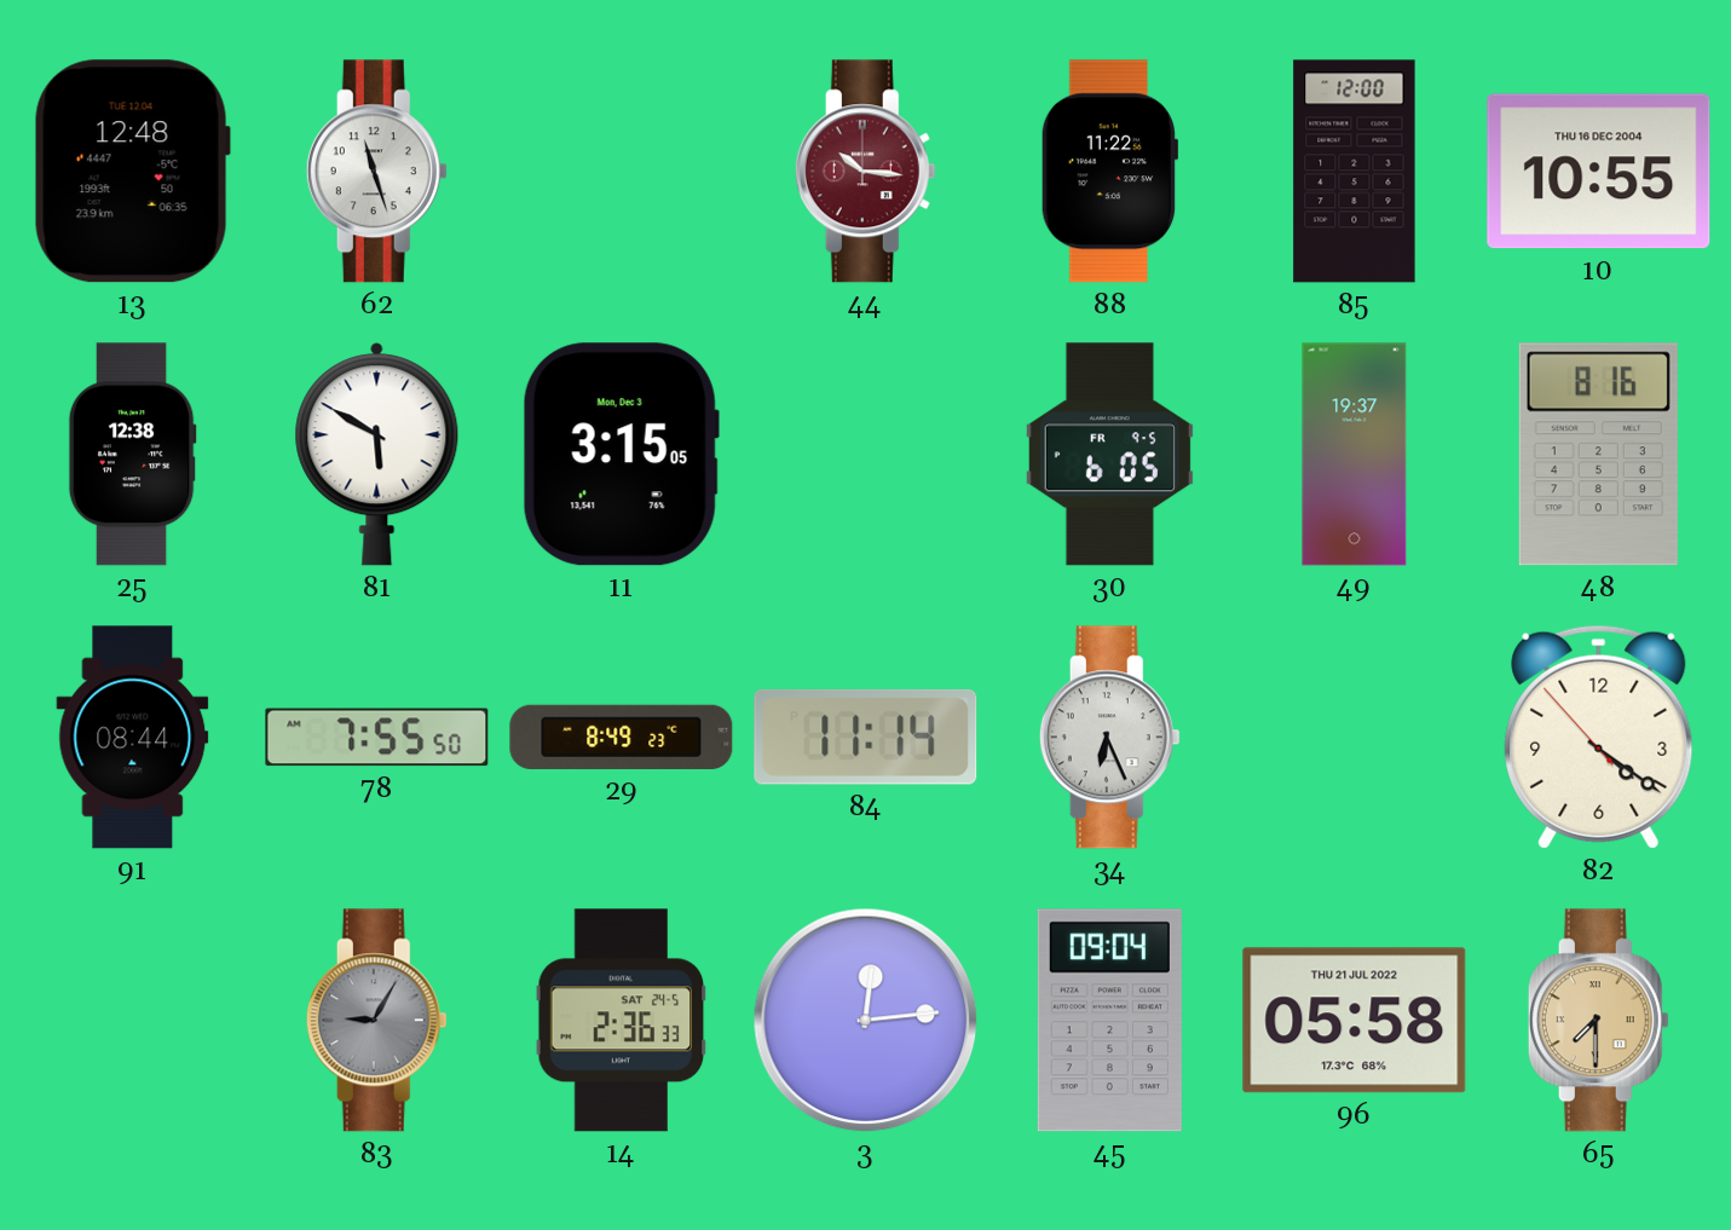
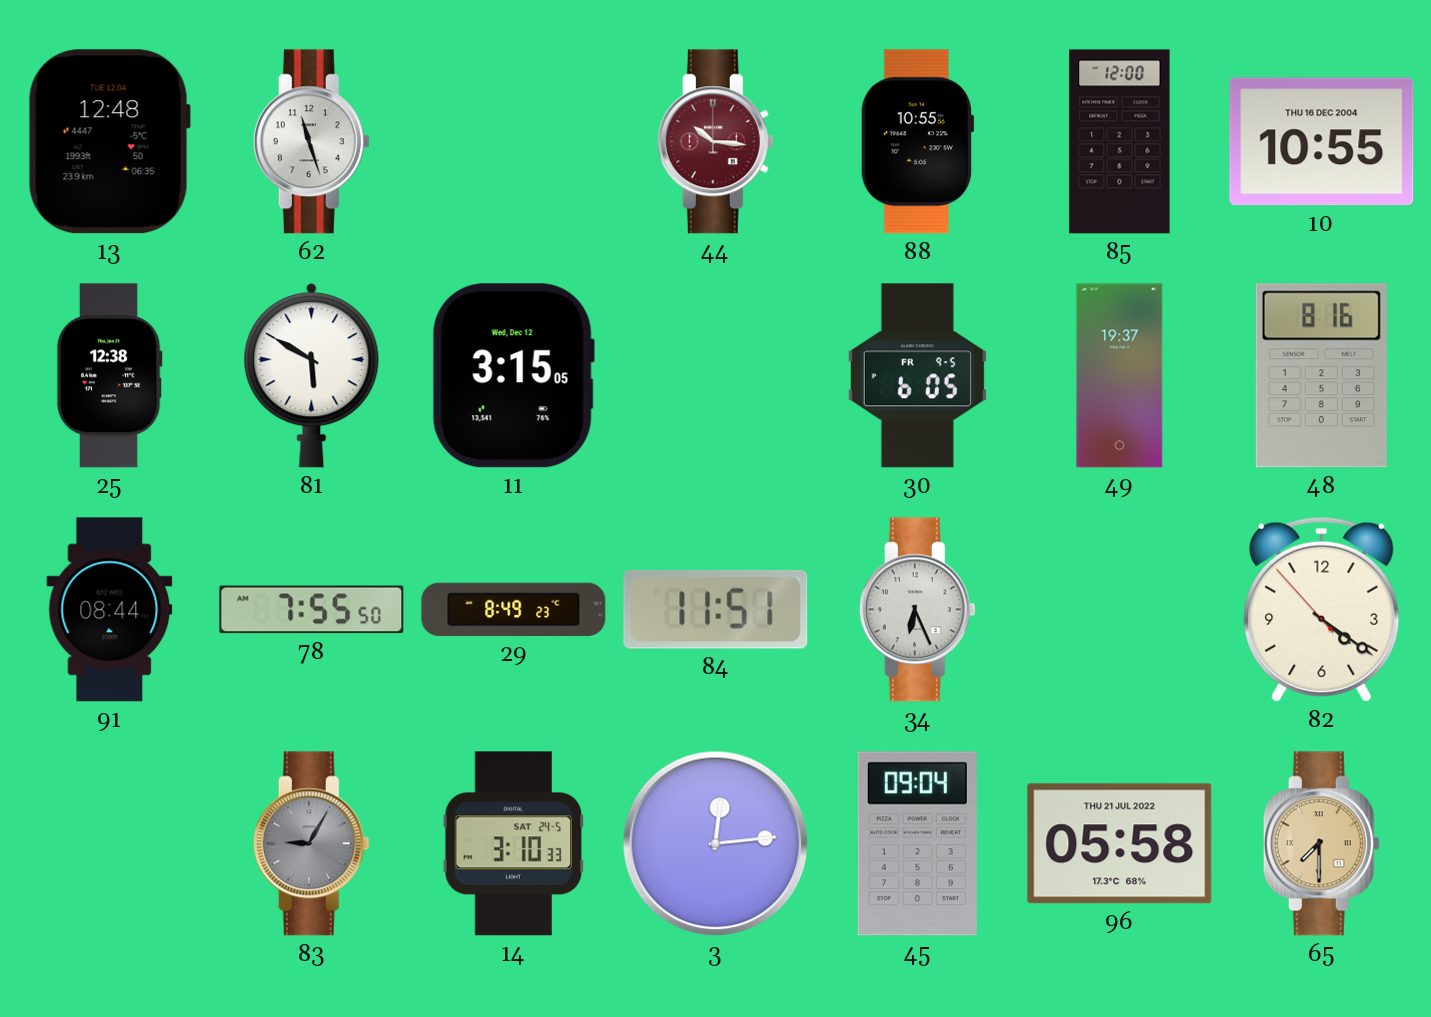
88: 11:22 -> 10:55 (917, 142)
11 date: Mon, Dec 3 -> Wed, Dec 12 (513, 376)
84: 11:14 -> 11:51 (716, 609)
14: 2:36 -> 3:10 (514, 844)
